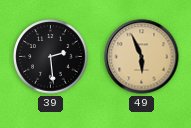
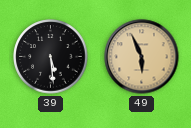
39: 2:29 -> 5:29 (51, 57)
